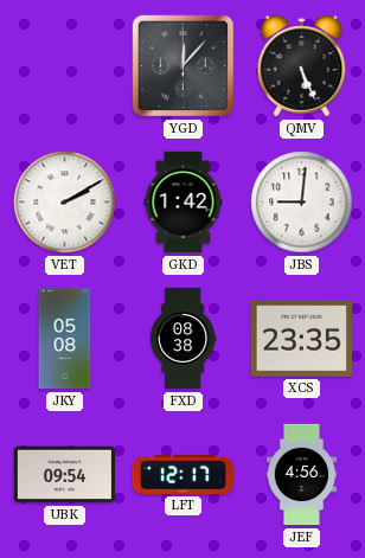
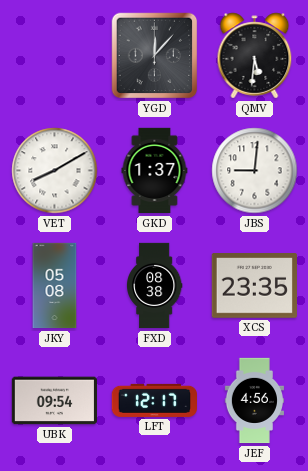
QMV: 5:26 -> 5:31 (255, 56)
VET: 2:10 -> 8:10 (55, 171)
GKD: 1:42 -> 1:37 (155, 171)
